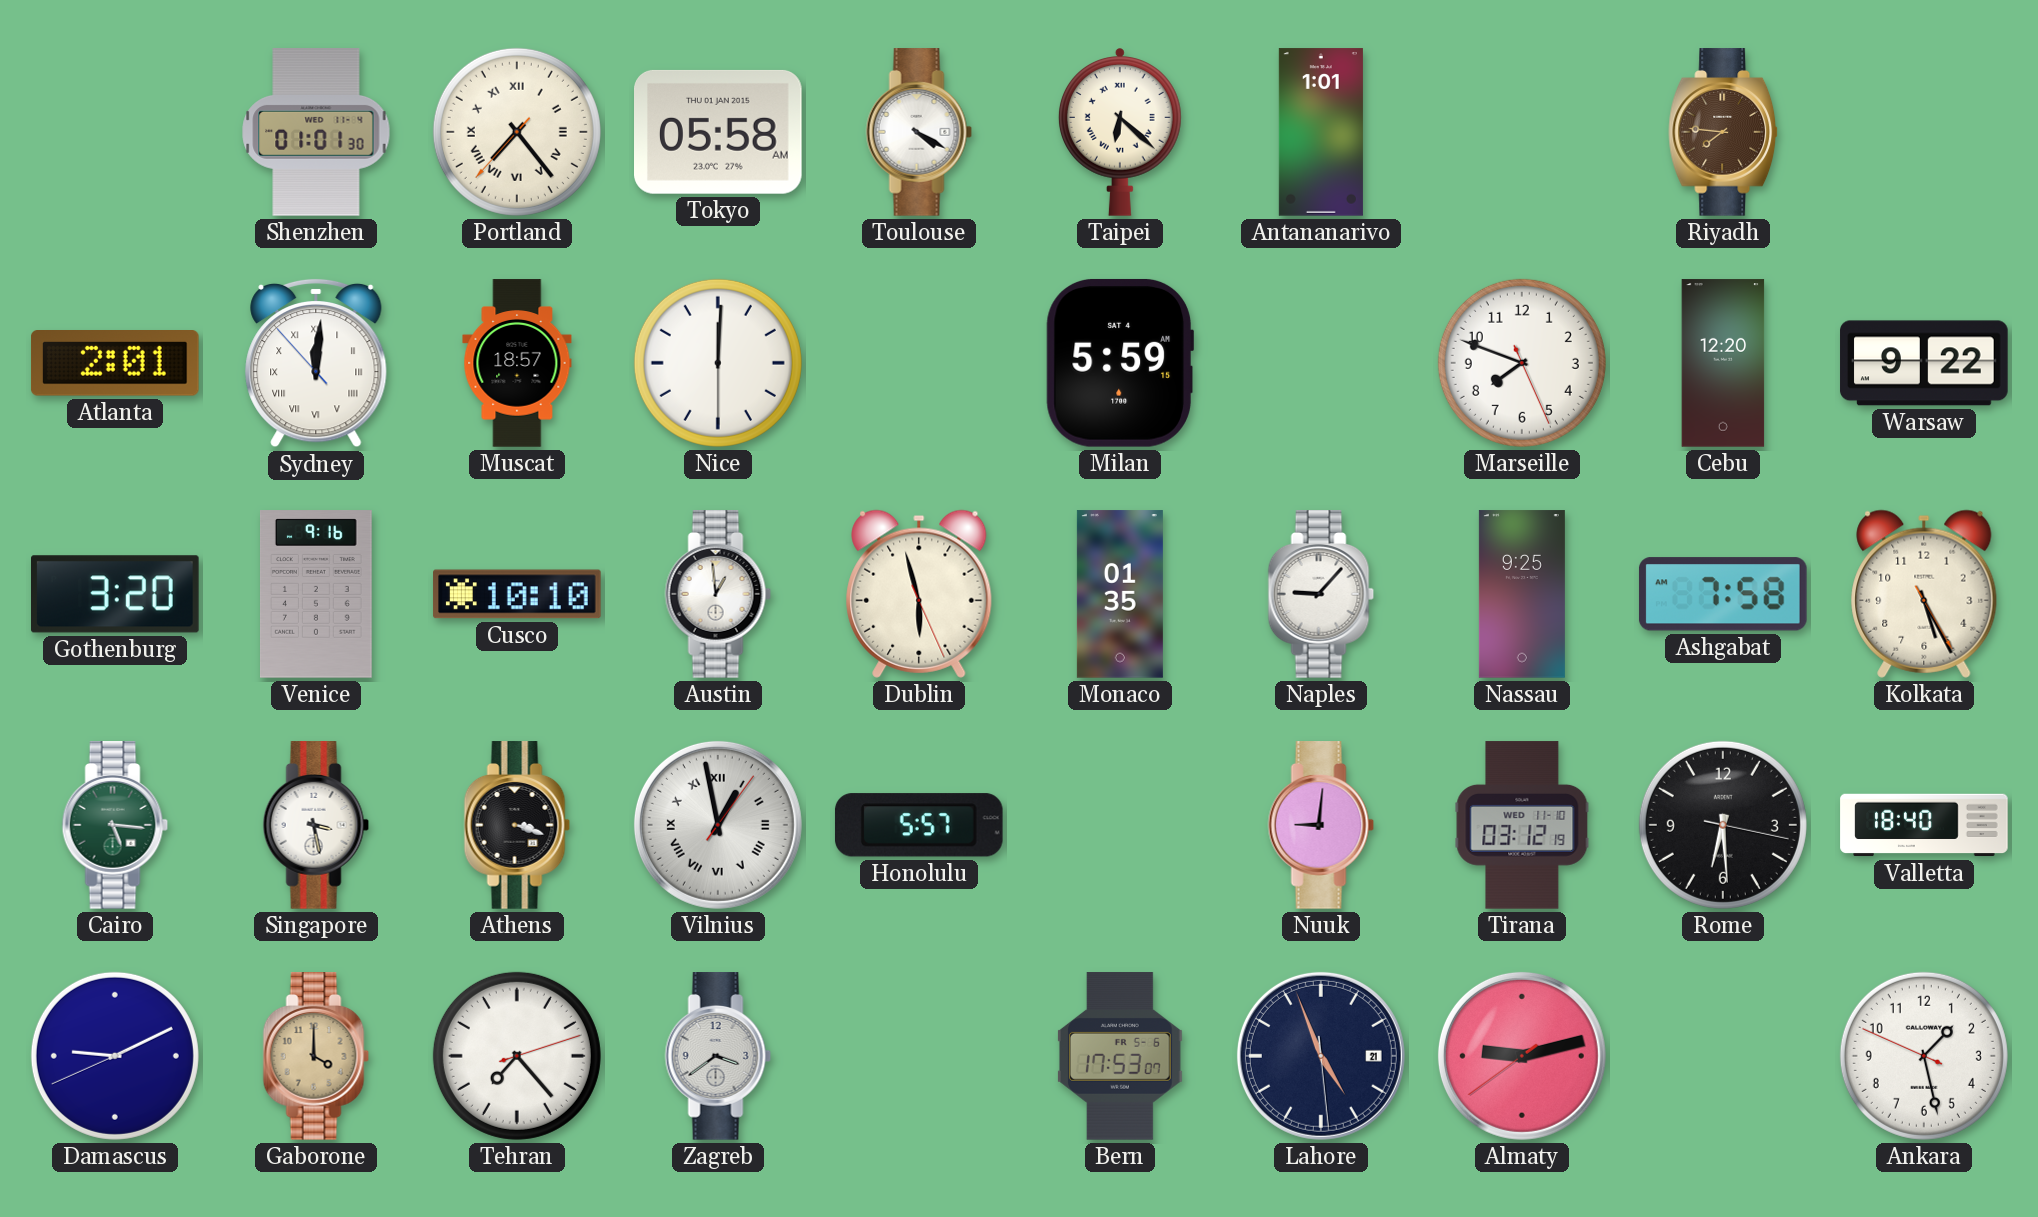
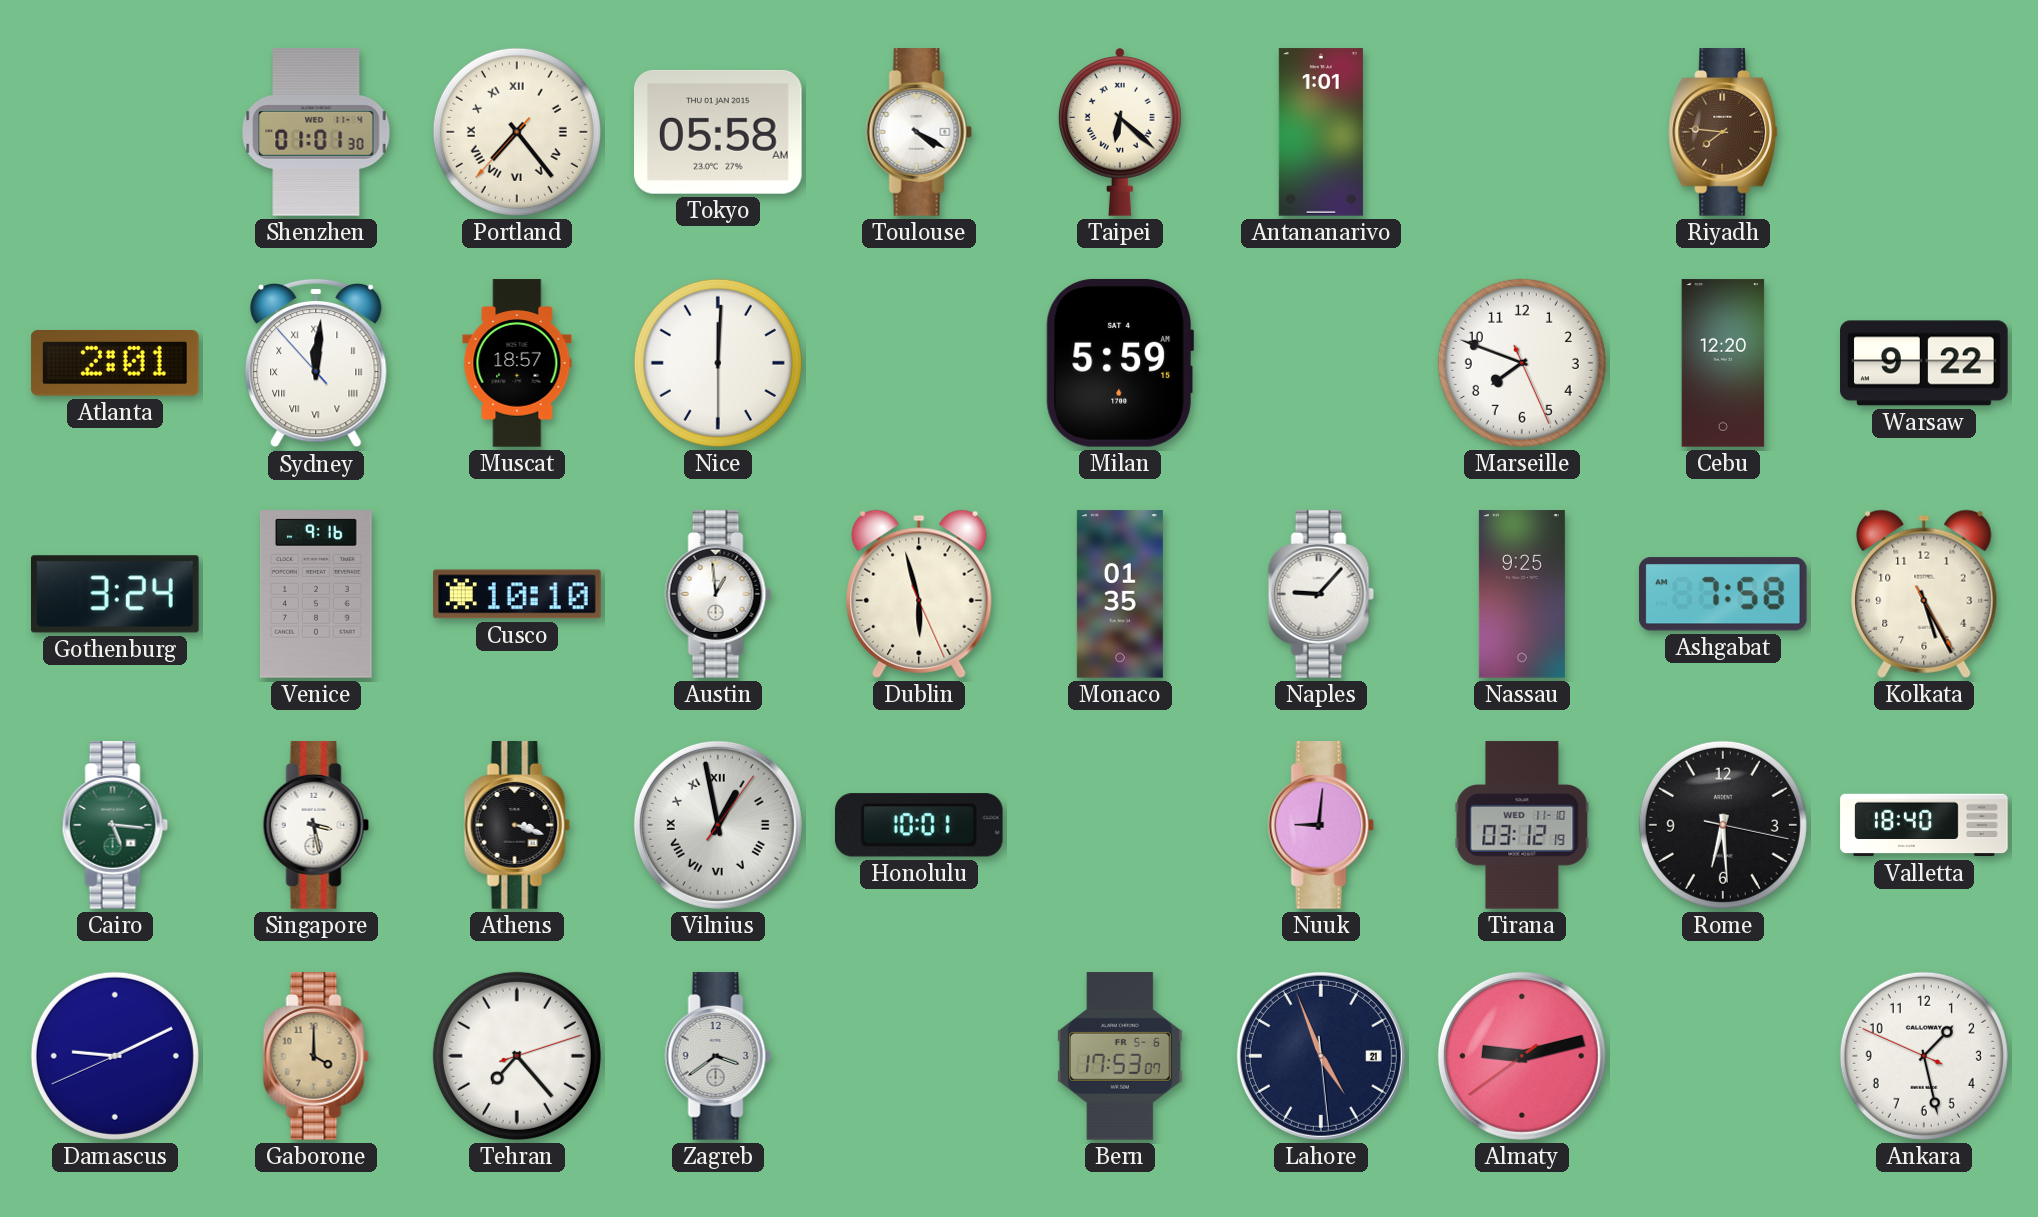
Gothenburg: 3:20 -> 3:24 (116, 594)
Honolulu: 5:57 -> 10:01 (919, 825)
